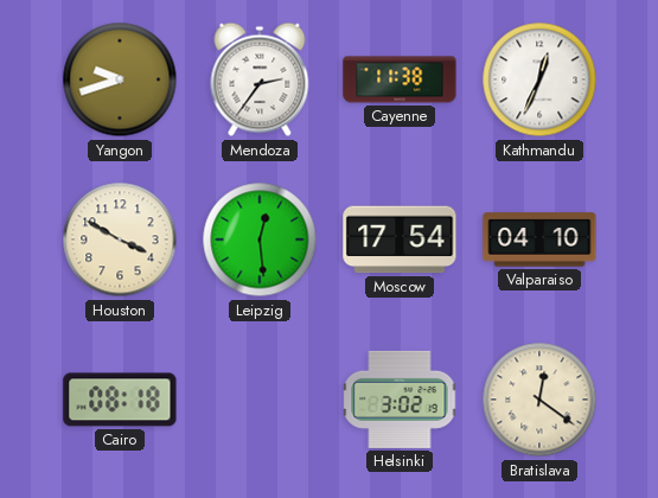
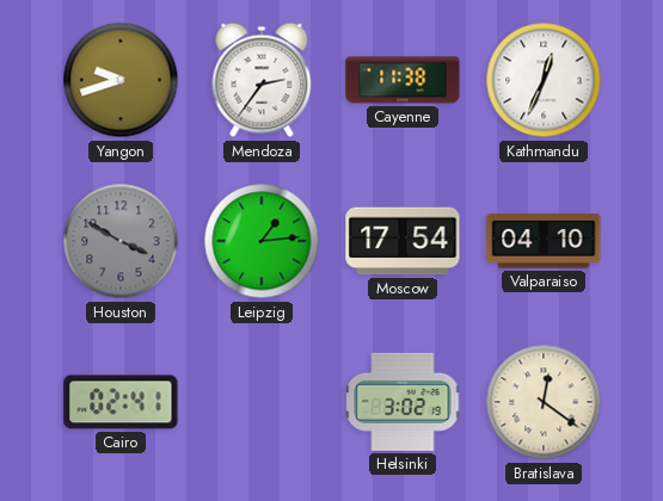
Houston dial: cream -> grey (121, 241)
Leipzig: 12:29 -> 1:14 (262, 241)
Cairo: 08:18 -> 02:41 (121, 402)
